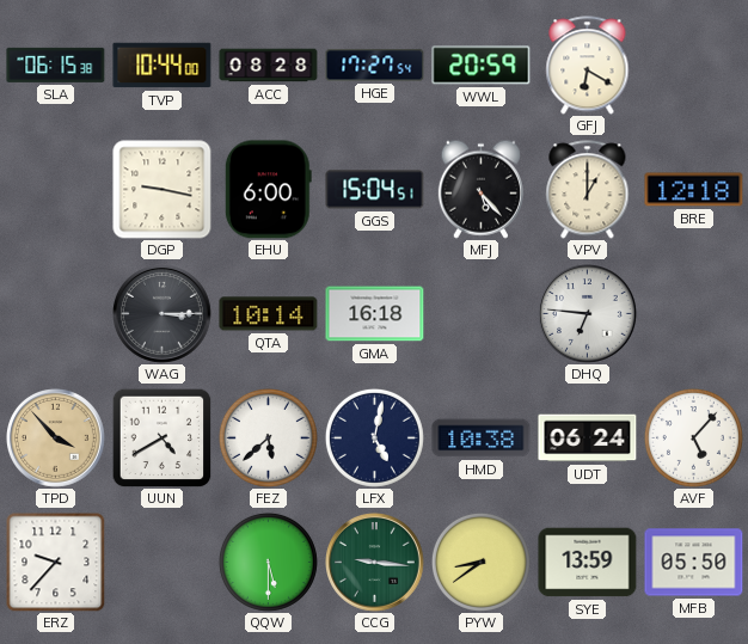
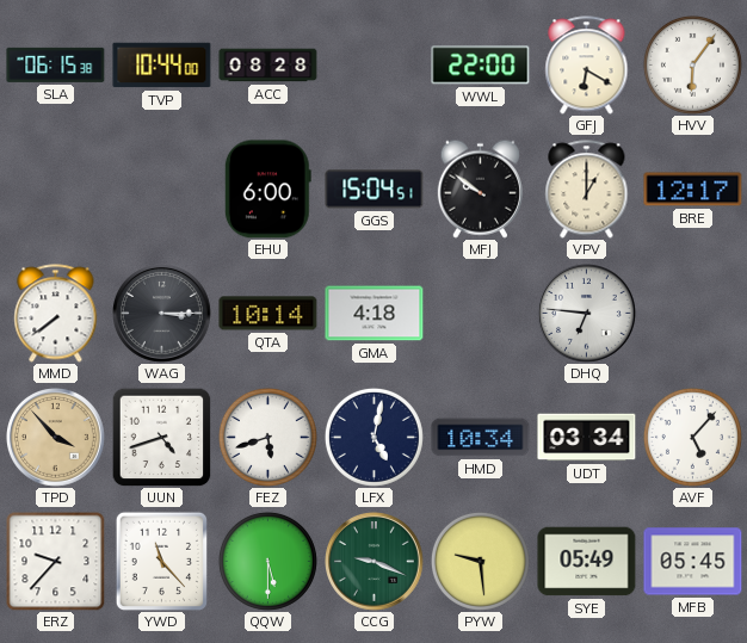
HGE: 17:27 -> none (375, 66)
WWL: 20:59 -> 22:00 (481, 66)
HVV: none -> 6:06 (692, 64)
DGP: 9:17 -> none (163, 190)
MFJ: 5:23 -> 9:51 (480, 188)
BRE: 12:18 -> 12:17 (693, 190)
MMD: none -> 7:39 (56, 314)
GMA: 16:18 -> 4:18 (375, 314)
UUN: 4:40 -> 4:42 (161, 437)
FEZ: 5:38 -> 5:42 (267, 437)
HMD: 10:38 -> 10:34 (481, 438)
UDT: 06:24 -> 03:34 (587, 438)
YWD: none -> 11:23 (161, 561)
CCG: 9:16 -> 9:19 (375, 562)
PYW: 8:39 -> 9:29 (480, 561)
SYE: 13:59 -> 05:49 (587, 562)
MFB: 05:50 -> 05:45 (693, 562)
